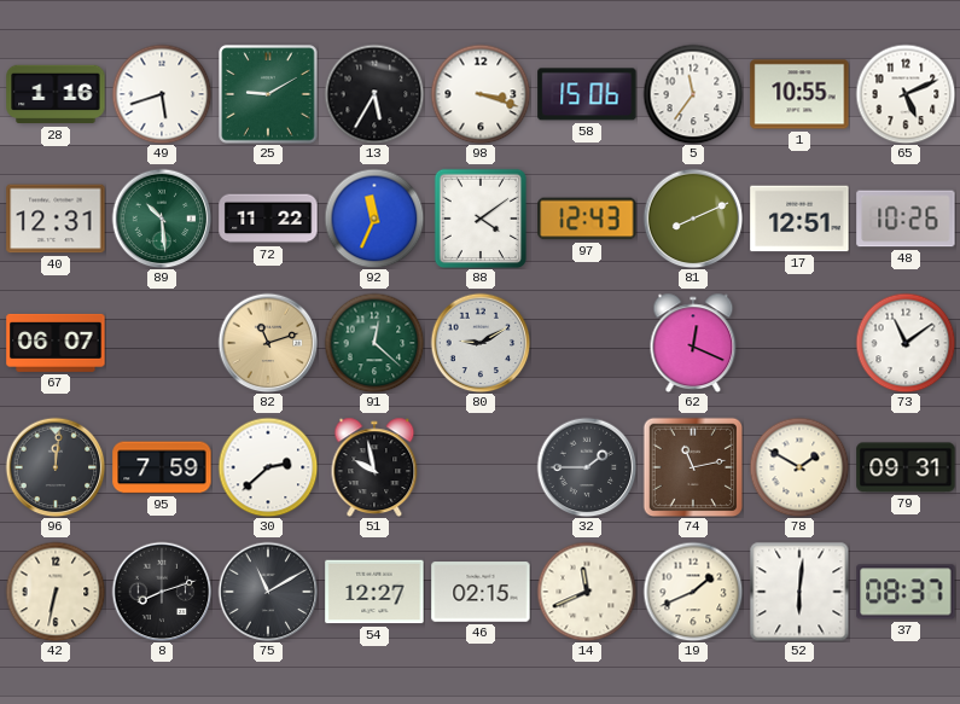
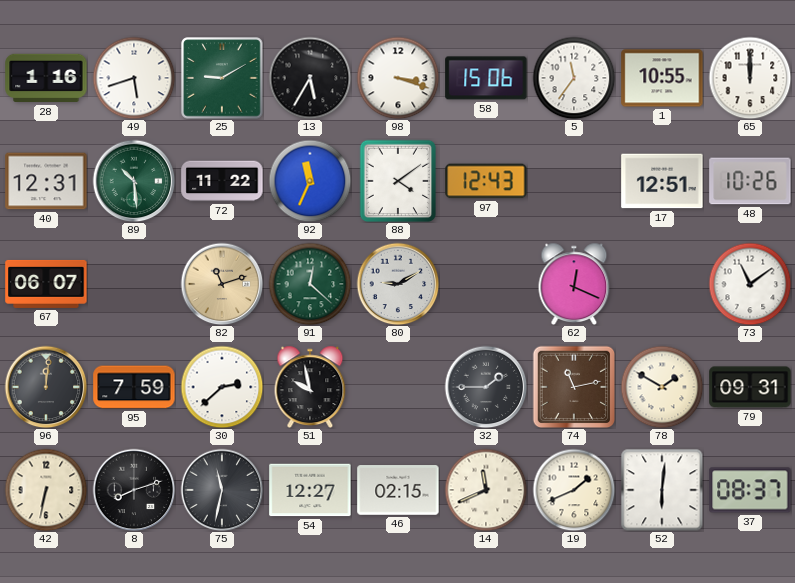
65: 5:11 -> 12:00 (750, 78)
81: 8:11 -> none (693, 219)
75: 11:10 -> 11:32 (222, 490)
